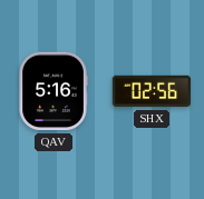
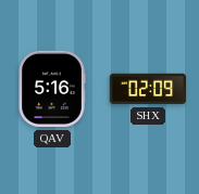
SHX: 02:56 -> 02:09 (148, 89)
